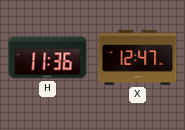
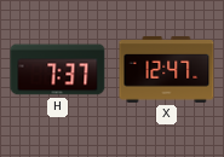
H: 11:36 -> 7:37 (58, 70)
